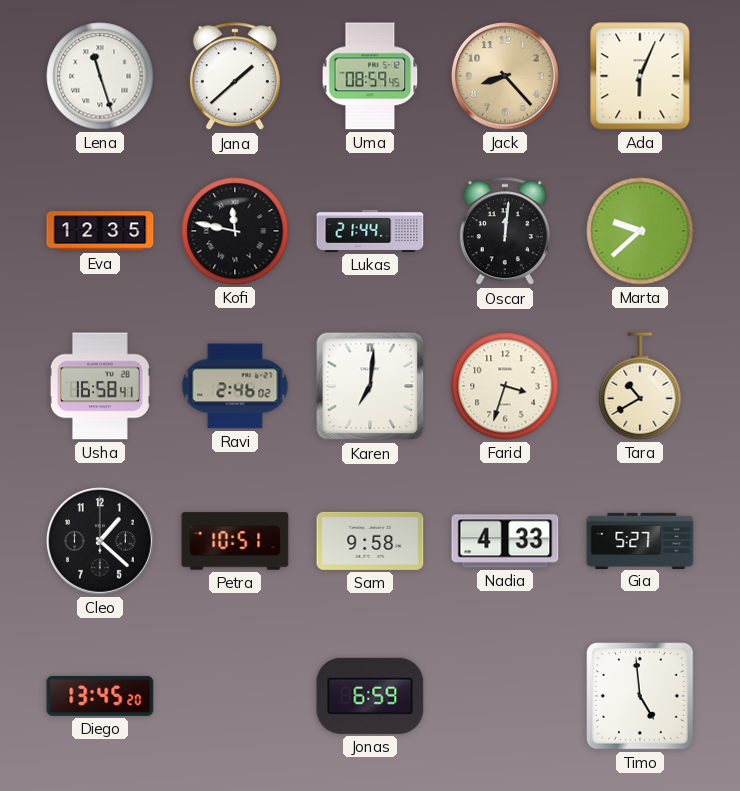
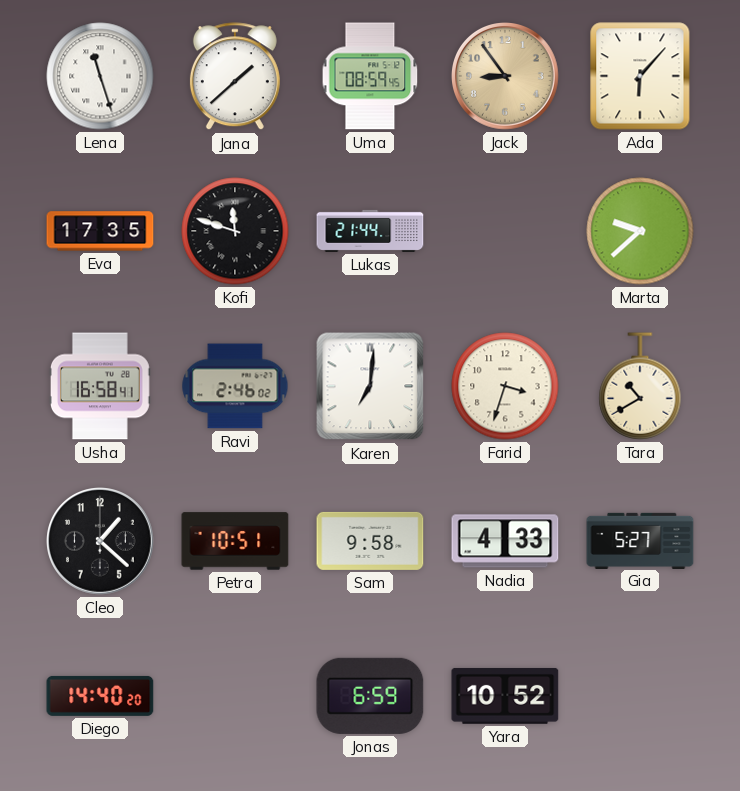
Jack: 8:23 -> 8:54 (506, 77)
Ada: 6:04 -> 6:07 (640, 76)
Eva: 12:35 -> 17:35 (100, 231)
Kofi: 11:47 -> 11:48 (235, 231)
Oscar: 12:01 -> none (505, 232)
Diego: 13:45 -> 14:40 (100, 696)
Yara: none -> 10:52 (505, 696)
Timo: 4:59 -> none (640, 696)
